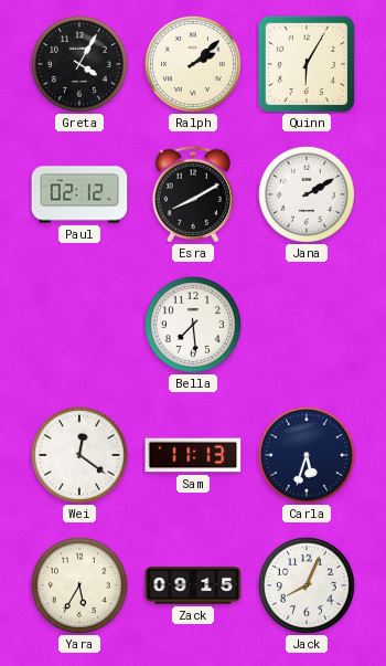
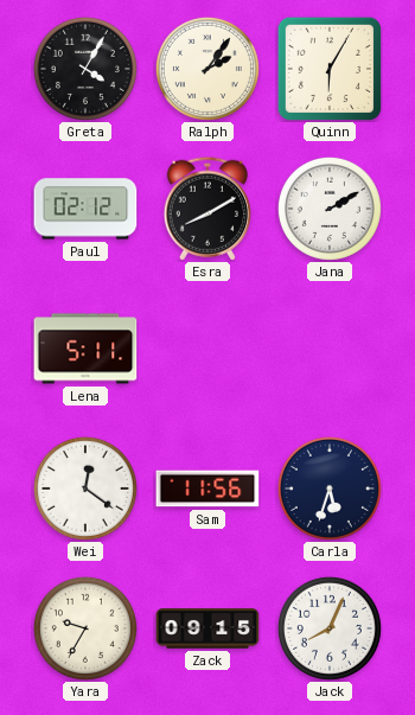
Ralph: 2:08 -> 2:06 (207, 69)
Lena: none -> 5:11 (85, 349)
Bella: 7:29 -> none (193, 325)
Sam: 11:13 -> 11:56 (207, 489)
Yara: 5:35 -> 9:35 (85, 628)
